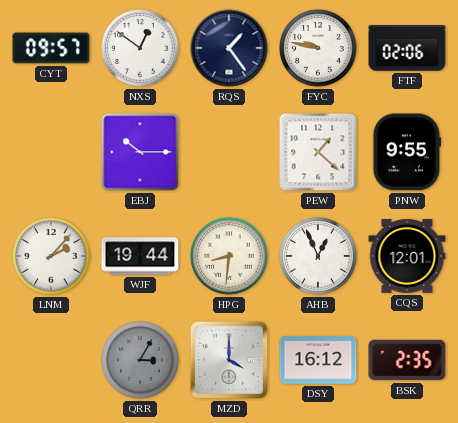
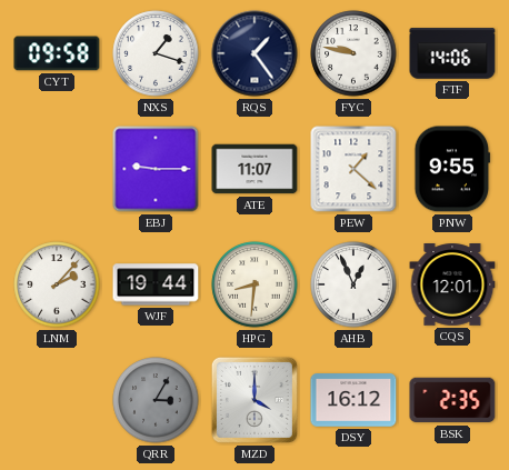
CYT: 09:57 -> 09:58 (57, 53)
NXS: 12:51 -> 1:18 (156, 53)
FTF: 02:06 -> 14:06 (452, 53)
EBJ: 10:15 -> 9:15 (156, 169)
ATE: none -> 11:07 (255, 169)
